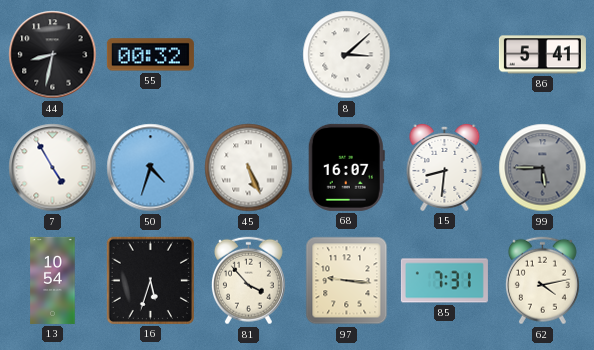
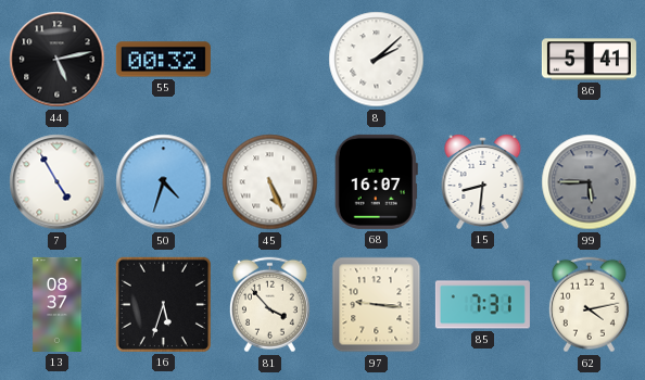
44: 8:32 -> 5:13 (58, 60)
8: 3:08 -> 2:08 (377, 60)
13: 10:54 -> 08:37 (58, 304)
